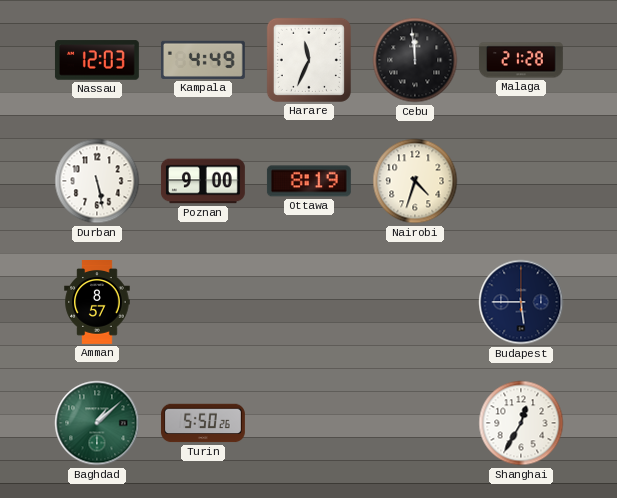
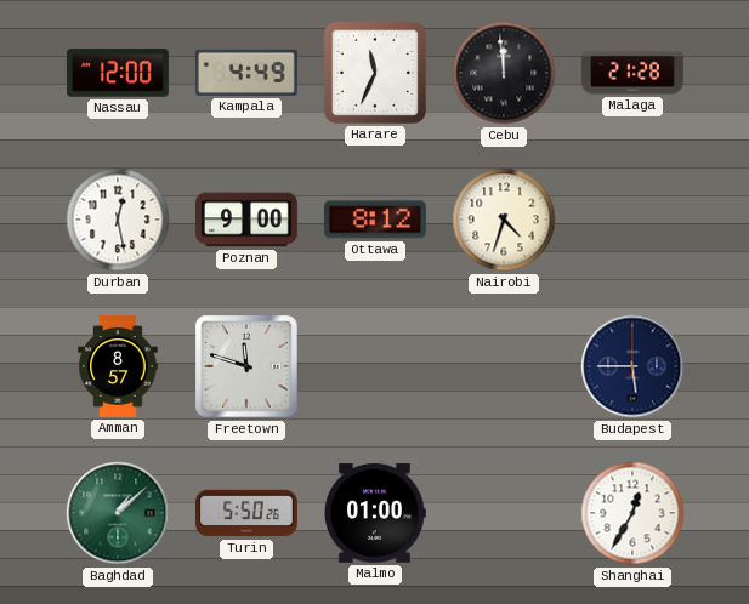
Nassau: 12:03 -> 12:00 (118, 73)
Durban: 5:28 -> 12:28 (118, 220)
Ottawa: 8:19 -> 8:12 (375, 220)
Freetown: none -> 11:48 (246, 366)
Malmo: none -> 01:00 (375, 513)
